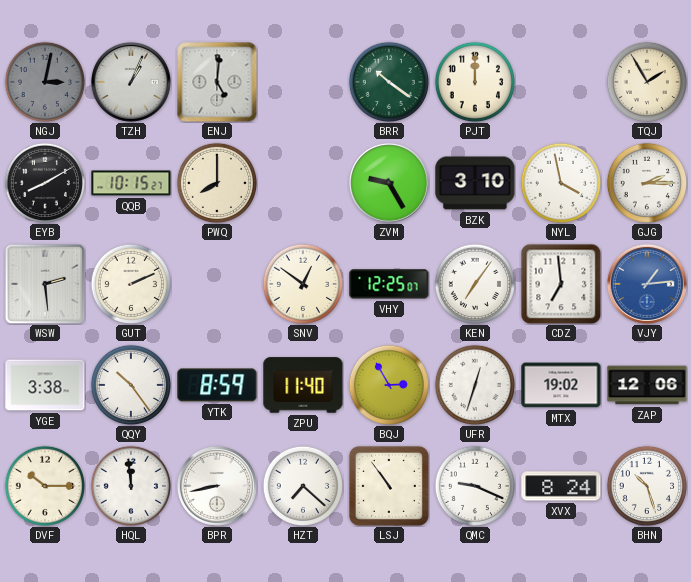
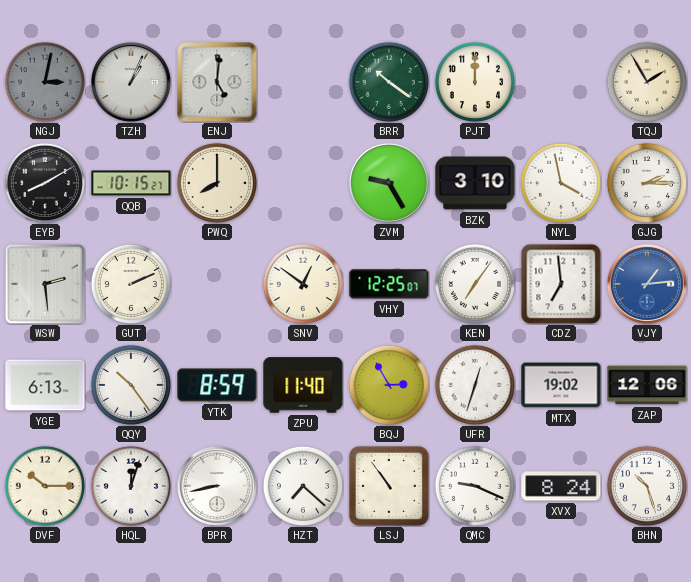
YGE: 3:38 -> 6:13 (45, 385)
HQL: 11:59 -> 12:03 (130, 485)
